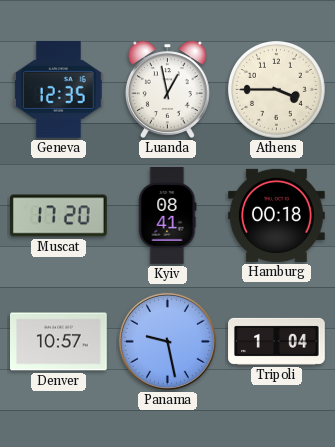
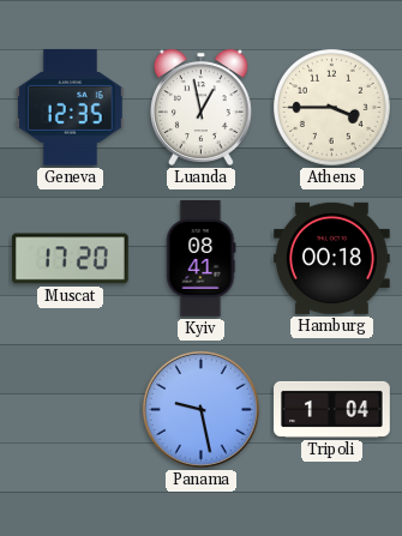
Denver: 10:57 -> none (59, 342)
